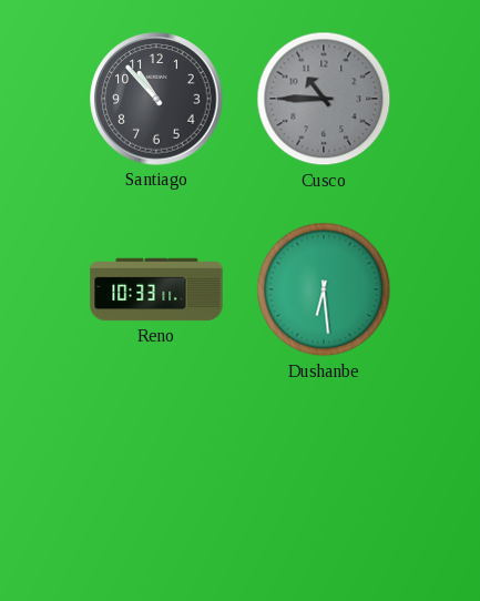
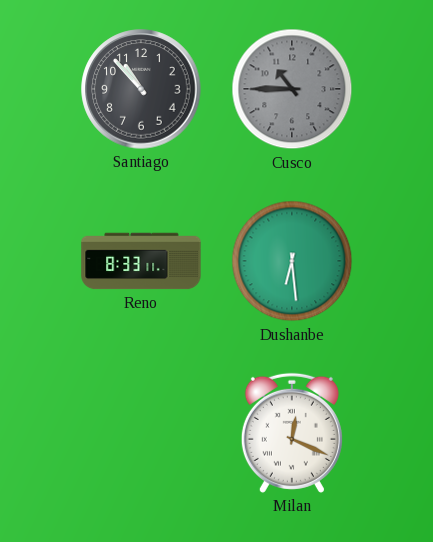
Reno: 10:33 -> 8:33 (141, 261)
Milan: none -> 12:19 (292, 433)
